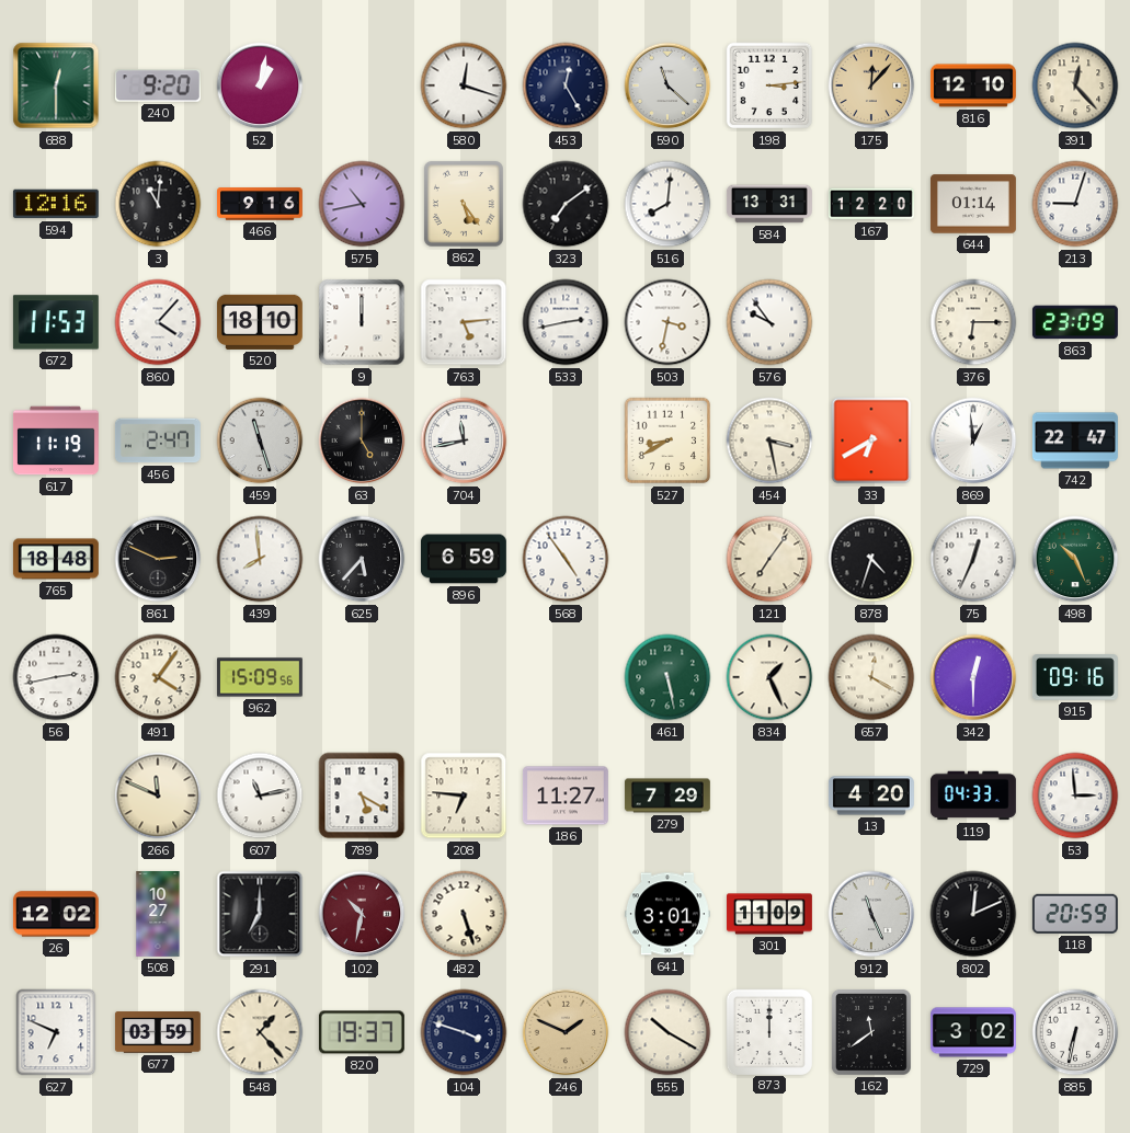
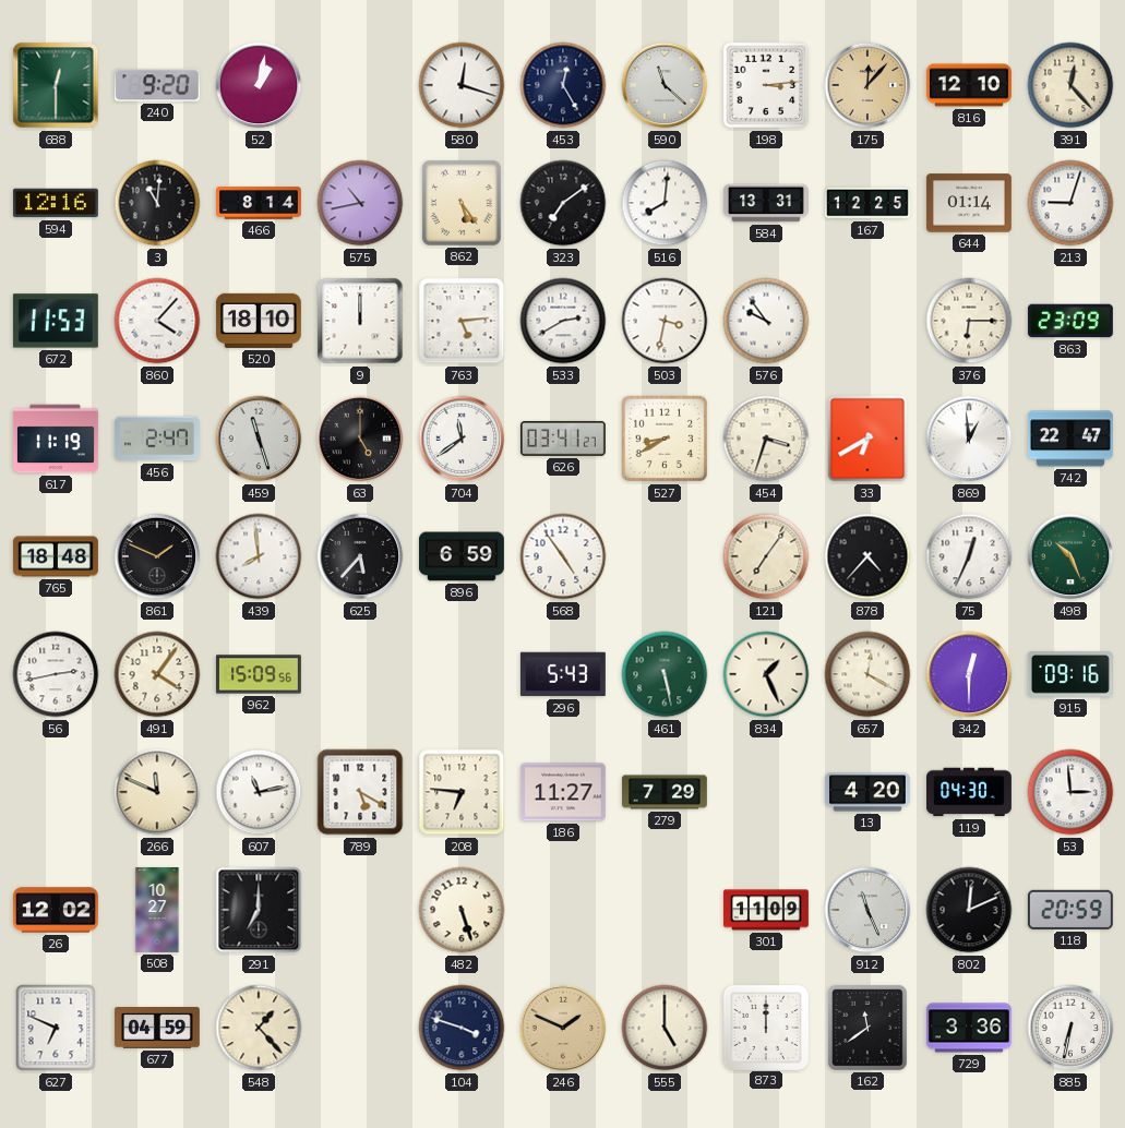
466: 9:16 -> 8:14 (260, 203)
167: 12:20 -> 12:25 (869, 203)
533: 2:43 -> 2:40 (563, 321)
704: 11:43 -> 11:39 (462, 439)
626: none -> 03:41 (563, 439)
454: 3:28 -> 3:33 (766, 439)
861: 2:49 -> 1:49 (157, 556)
878: 4:33 -> 4:37 (867, 556)
296: none -> 5:43 (563, 674)
119: 04:33 -> 04:30 (970, 792)
102: 10:32 -> none (362, 914)
641: 3:01 -> none (667, 914)
677: 03:59 -> 04:59 (157, 1029)
820: 19:37 -> none (362, 1032)
555: 10:20 -> 5:00 (665, 1028)
729: 3:02 -> 3:36 (969, 1028)
